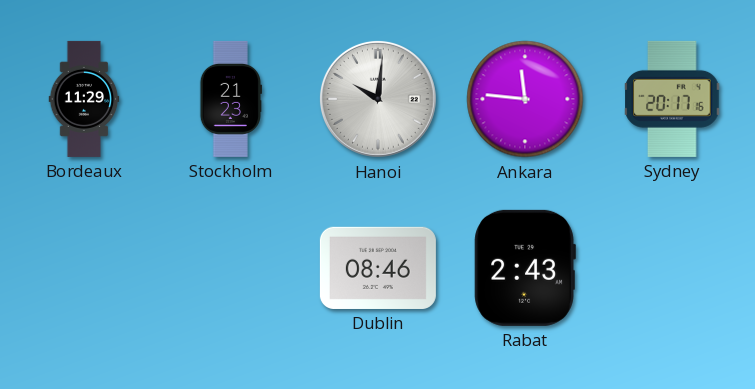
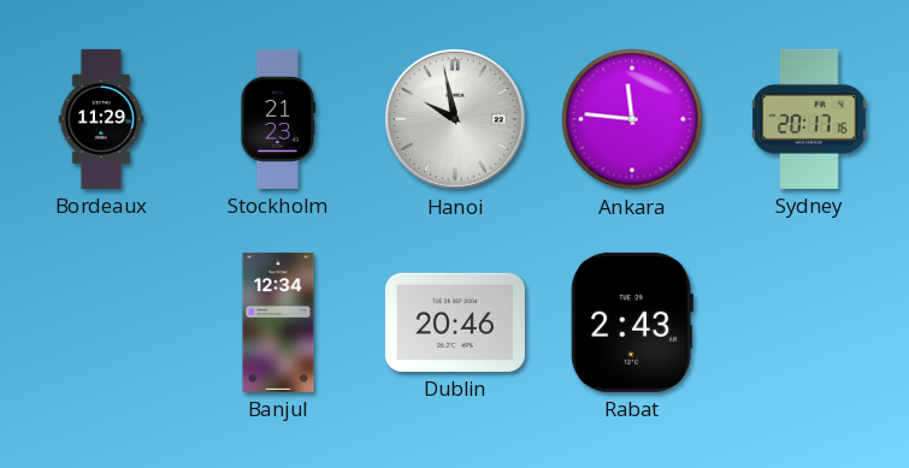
Hanoi: 10:01 -> 9:58 (455, 119)
Banjul: none -> 12:34 (278, 322)
Dublin: 08:46 -> 20:46 (455, 322)
